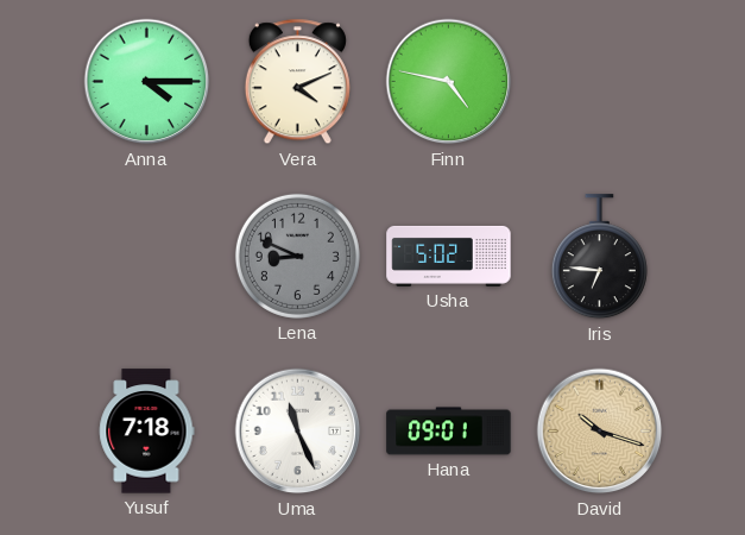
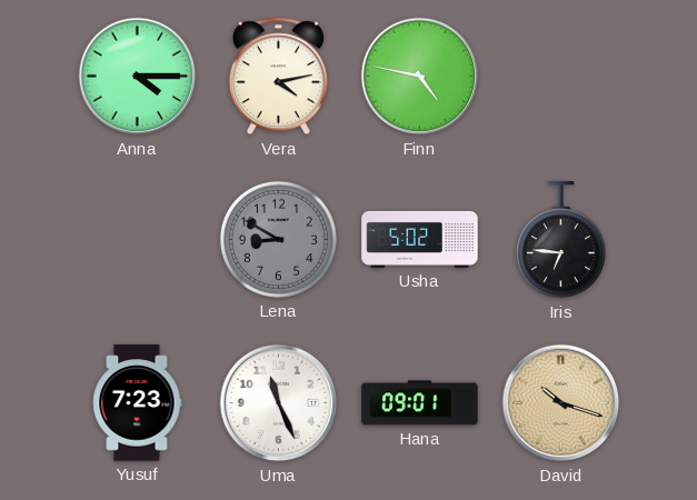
Vera: 4:11 -> 4:13 (278, 77)
Lena: 8:49 -> 8:50 (278, 239)
Yusuf: 7:18 -> 7:23 (138, 403)
